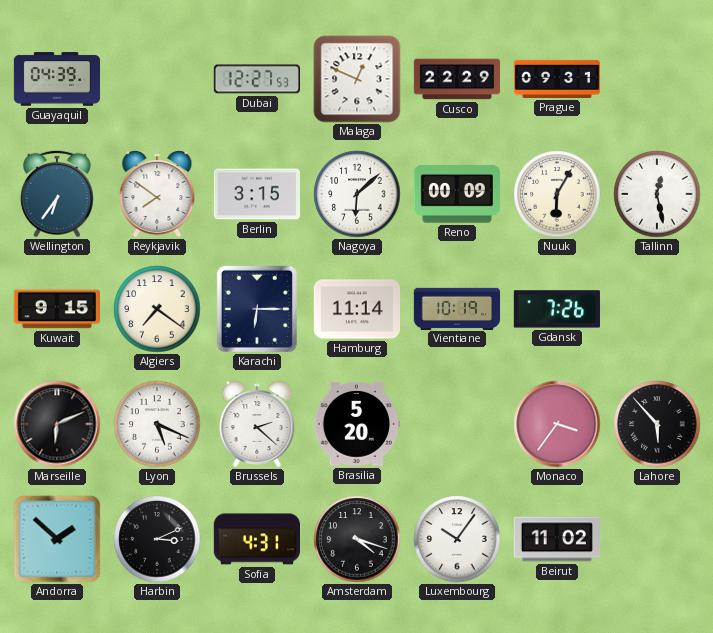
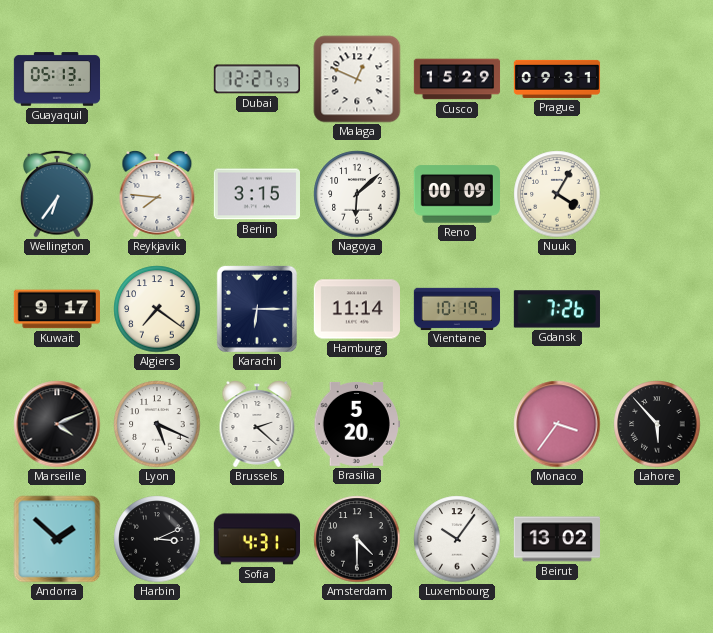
Guayaquil: 04:39 -> 05:13 (57, 79)
Cusco: 22:29 -> 15:29 (457, 79)
Reykjavik: 7:51 -> 7:46 (157, 194)
Nuuk: 6:05 -> 4:05 (557, 194)
Tallinn: 12:28 -> none (657, 194)
Kuwait: 9:15 -> 9:17 (56, 309)
Marseille: 6:11 -> 4:11 (57, 424)
Amsterdam: 4:18 -> 4:30 (357, 539)
Beirut: 11:02 -> 13:02 (556, 539)
